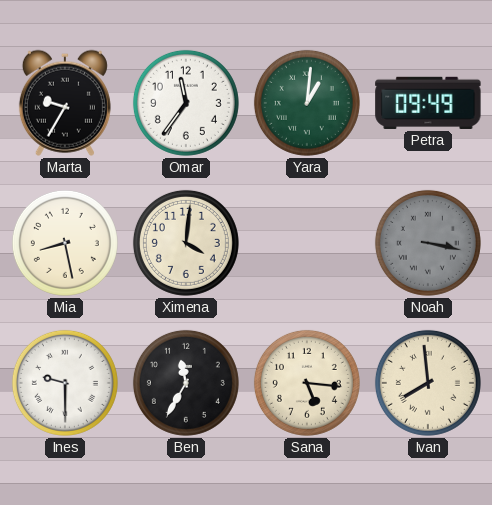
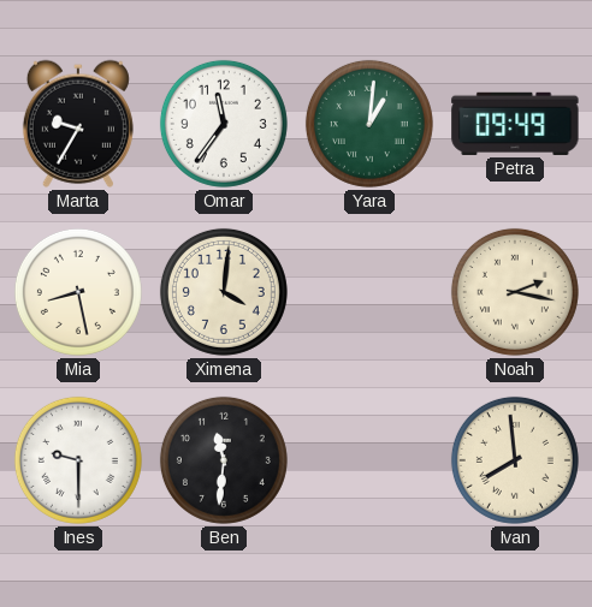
Noah: 3:17 -> 2:17 (515, 292)
Noah dial: grey -> cream (515, 292)
Ben: 11:35 -> 11:31 (224, 460)
Sana: 5:16 -> none (307, 383)
